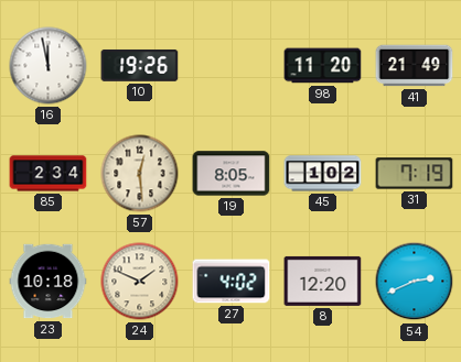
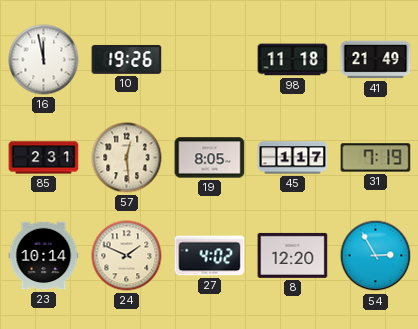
98: 11:20 -> 11:18 (293, 60)
85: 2:34 -> 2:31 (44, 158)
45: 1:02 -> 1:17 (293, 158)
23: 10:18 -> 10:14 (44, 256)
54: 2:41 -> 2:55 (376, 256)
